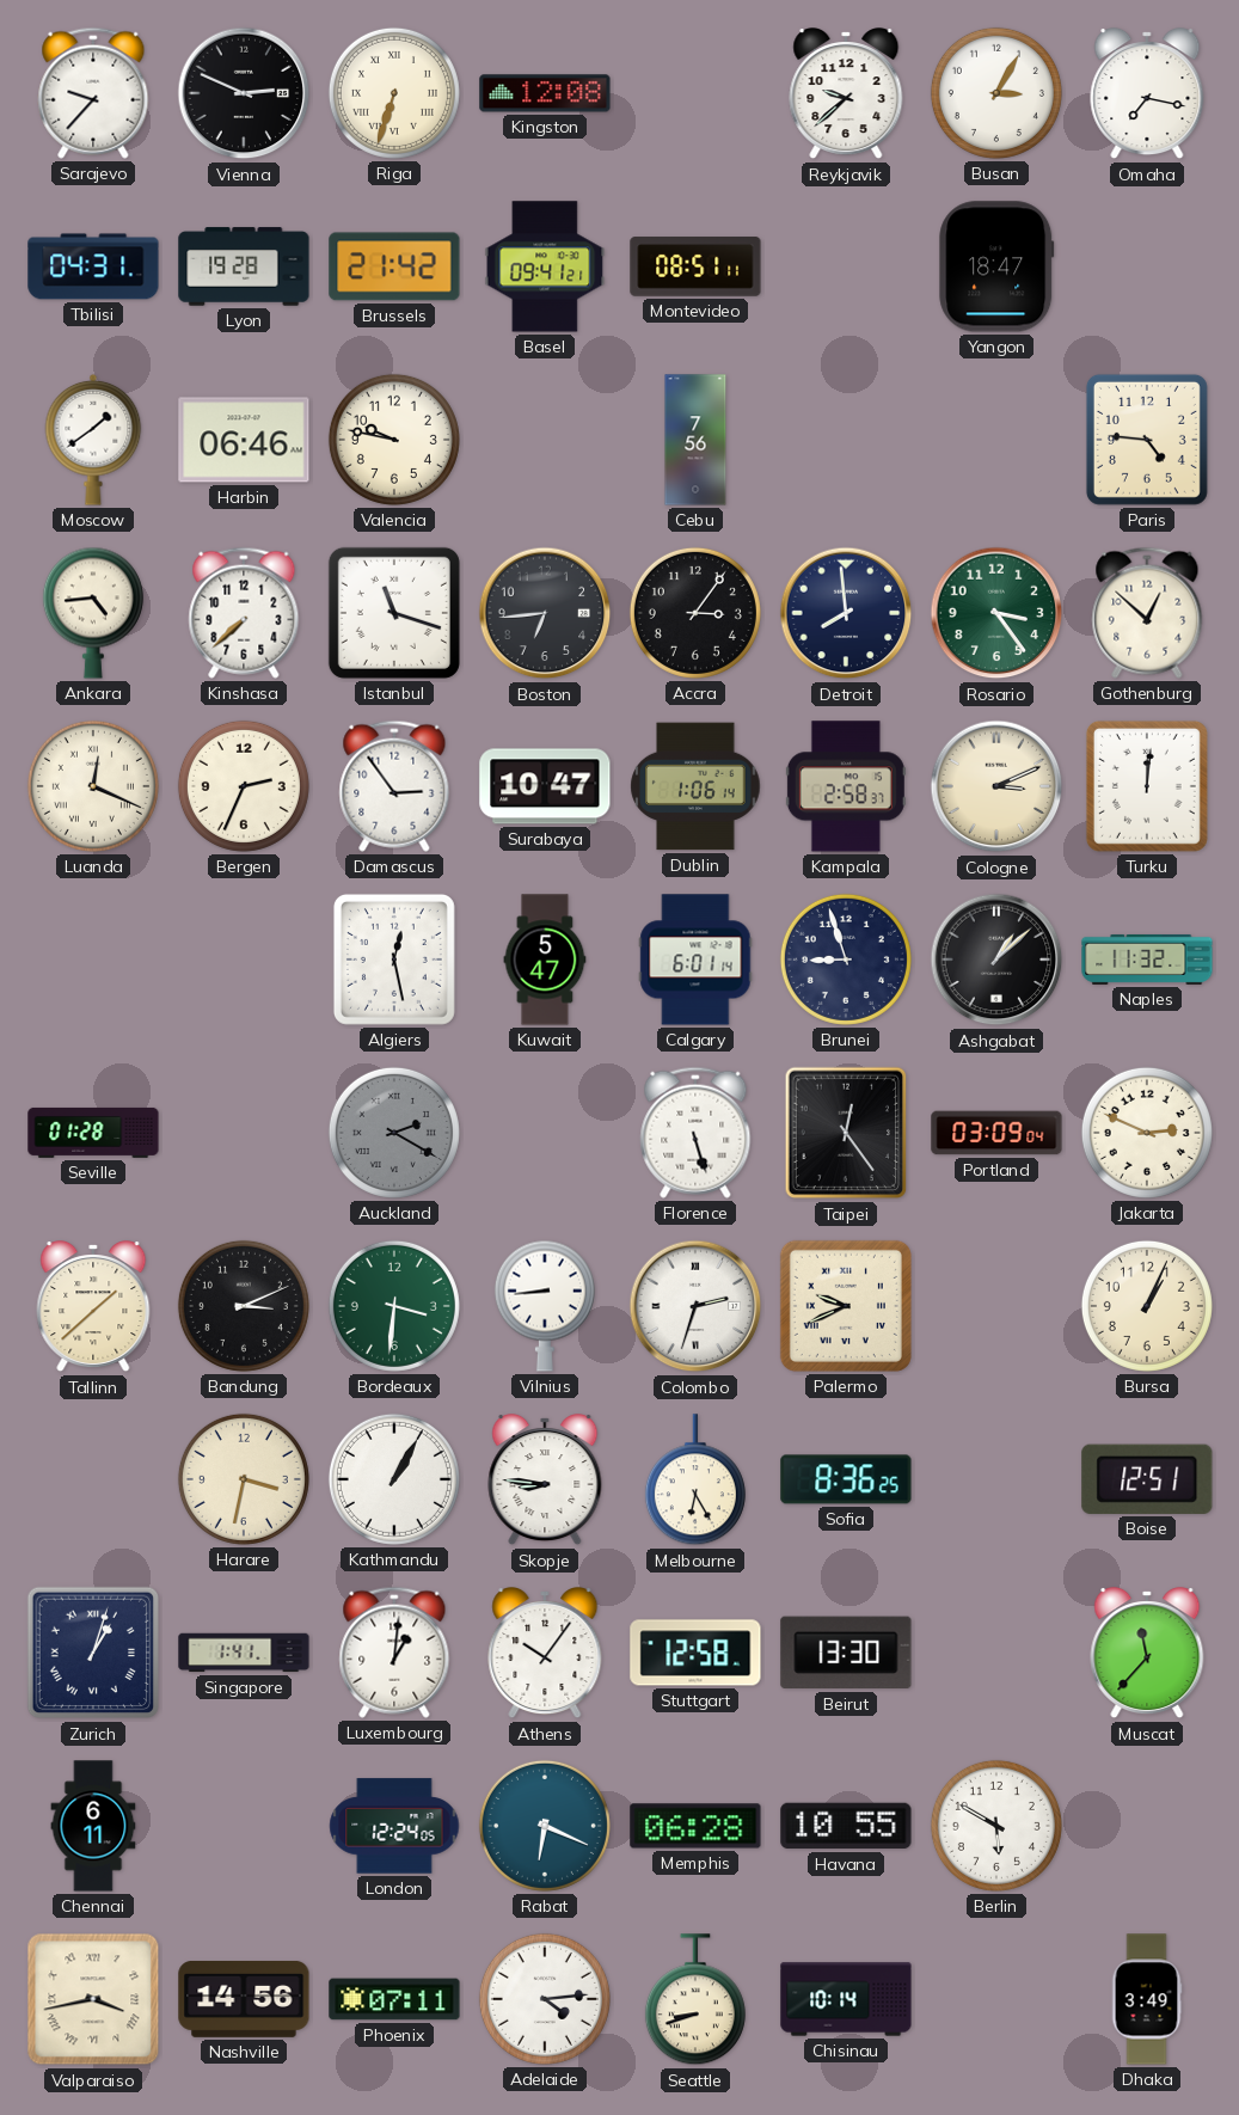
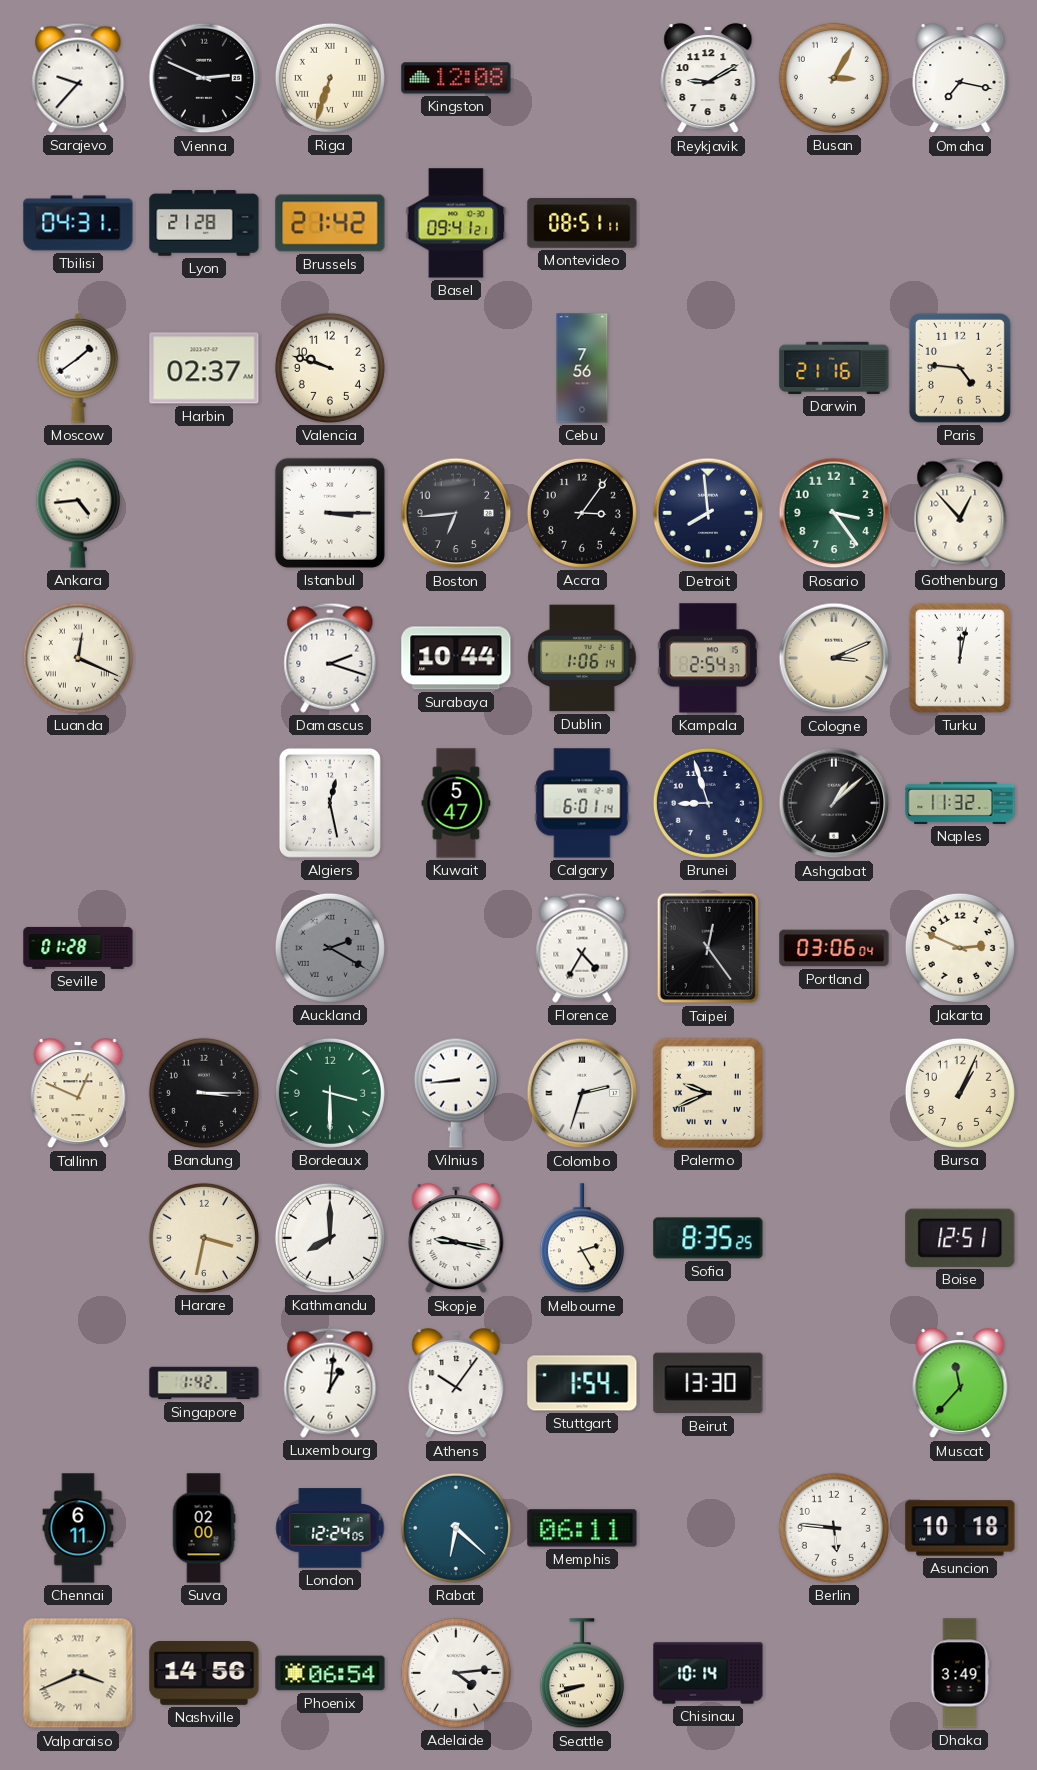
Reykjavik: 9:38 -> 9:10 (708, 79)
Lyon: 19:28 -> 21:28 (204, 223)
Yangon: 18:47 -> none (996, 266)
Harbin: 06:46 -> 02:37 (204, 368)
Valencia: 9:47 -> 9:48 (330, 368)
Darwin: none -> 21:16 (834, 368)
Kinshasa: 7:38 -> none (244, 613)
Istanbul: 11:18 -> 3:15 (330, 513)
Gothenburg: 12:52 -> 12:53 (960, 513)
Bergen: 2:34 -> none (244, 786)
Damascus: 2:54 -> 2:18 (330, 658)
Surabaya: 10:47 -> 10:44 (456, 658)
Kampala: 2:58 -> 2:54 (708, 658)
Turku: 12:01 -> 12:02 (960, 658)
Florence: 5:27 -> 4:35 (582, 948)
Portland: 03:09 -> 03:06 (834, 948)
Tallinn: 1:38 -> 12:49 (78, 1094)
Bandung: 3:11 -> 3:15 (204, 1093)
Bordeaux: 3:31 -> 3:30 (330, 1093)
Kathmandu: 1:05 -> 8:00 (330, 1238)
Skopje: 8:46 -> 9:17 (456, 1239)
Melbourne: 6:25 -> 2:25 (582, 1239)
Sofia: 8:36 -> 8:35 (708, 1238)
Zurich: 1:03 -> none (93, 1653)
Singapore: 1:41 -> 1:42 (204, 1383)
Stuttgart: 12:58 -> 1:54 (582, 1383)
Suva: none -> 02:00 (204, 1528)
Rabat: 6:19 -> 6:22 (456, 1528)
Memphis: 06:28 -> 06:11 (582, 1528)
Havana: 10:55 -> none (846, 1826)
Berlin: 5:50 -> 5:46 (834, 1528)
Asuncion: none -> 10:18 (960, 1528)
Valparaiso: 3:43 -> 3:41 (78, 1673)
Phoenix: 07:11 -> 06:54 (330, 1673)
